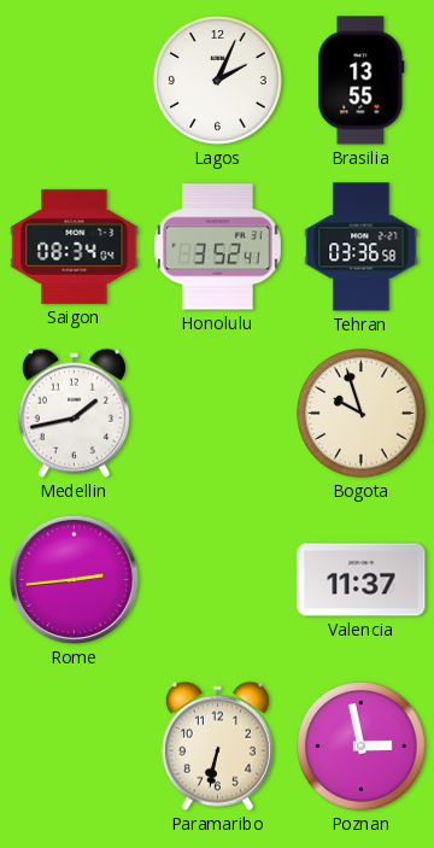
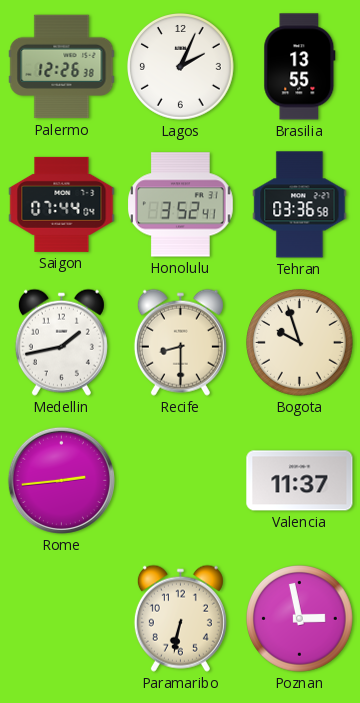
Palermo: none -> 12:26 (62, 67)
Saigon: 08:34 -> 07:44 (62, 204)
Recife: none -> 8:30 (180, 342)
